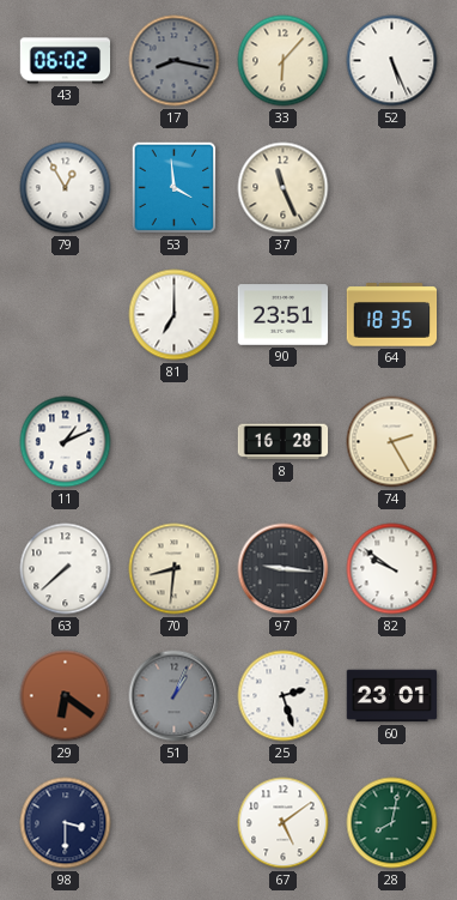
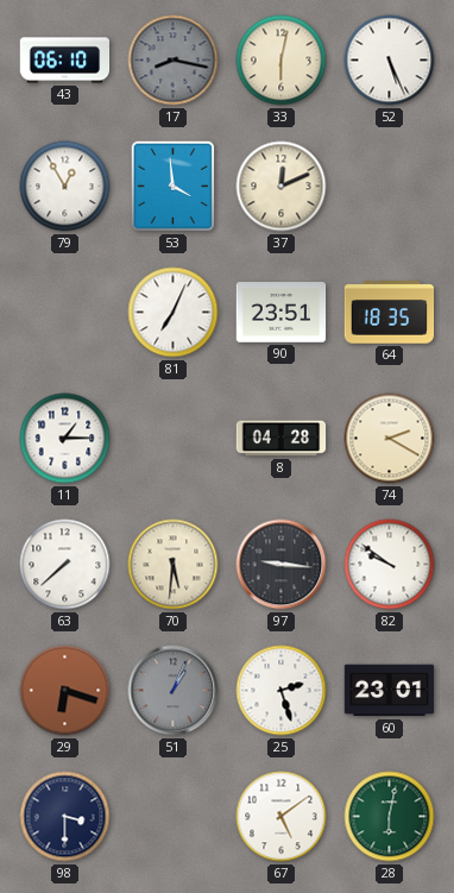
43: 06:02 -> 06:10 (65, 61)
33: 6:07 -> 6:02 (282, 61)
37: 11:26 -> 12:11 (282, 187)
81: 7:00 -> 7:04 (174, 313)
11: 1:11 -> 1:15 (65, 439)
8: 16:28 -> 04:28 (282, 439)
74: 2:25 -> 2:20 (390, 439)
70: 8:31 -> 5:31 (174, 565)
29: 6:21 -> 6:18 (65, 691)
28: 8:02 -> 6:02 (390, 817)
